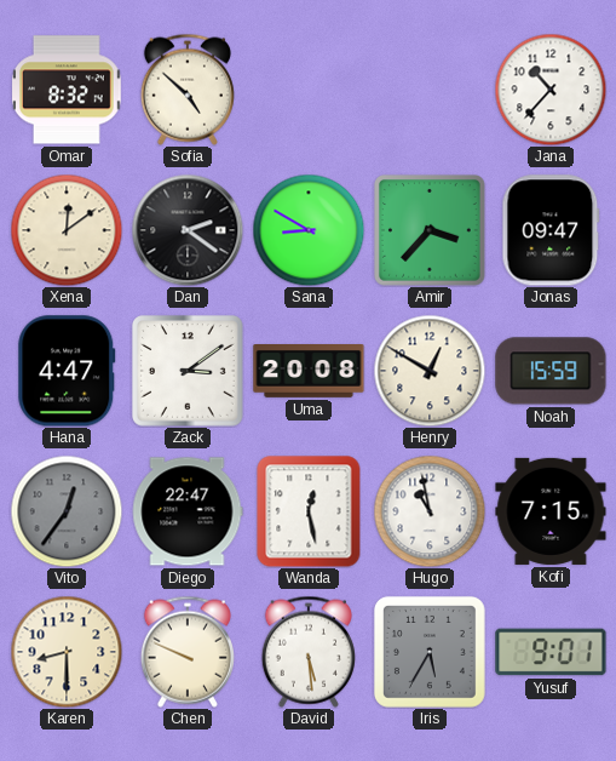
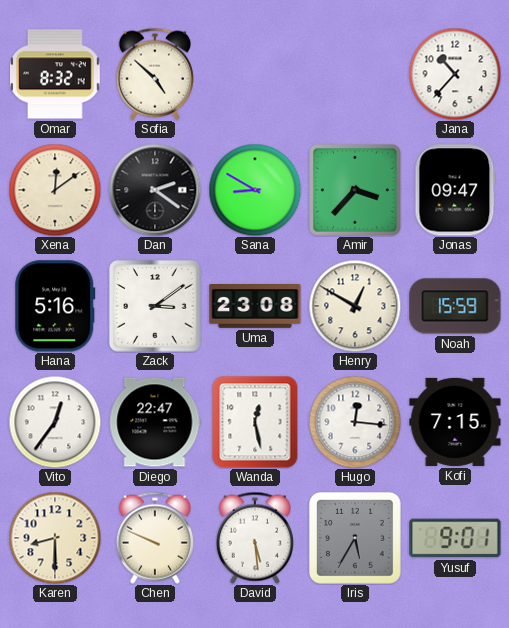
Hana: 4:47 -> 5:16 (55, 306)
Uma: 20:08 -> 23:08 (255, 307)
Vito dial: grey -> white (55, 422)
Hugo: 10:58 -> 12:16 (355, 422)
